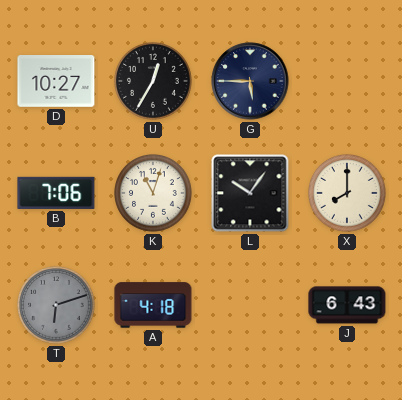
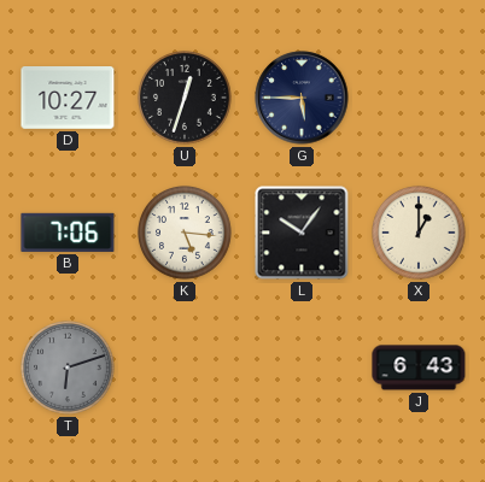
U: 12:35 -> 12:33 (186, 99)
K: 11:03 -> 5:16 (186, 234)
X: 8:00 -> 1:00 (420, 234)
A: 4:18 -> none (153, 305)
